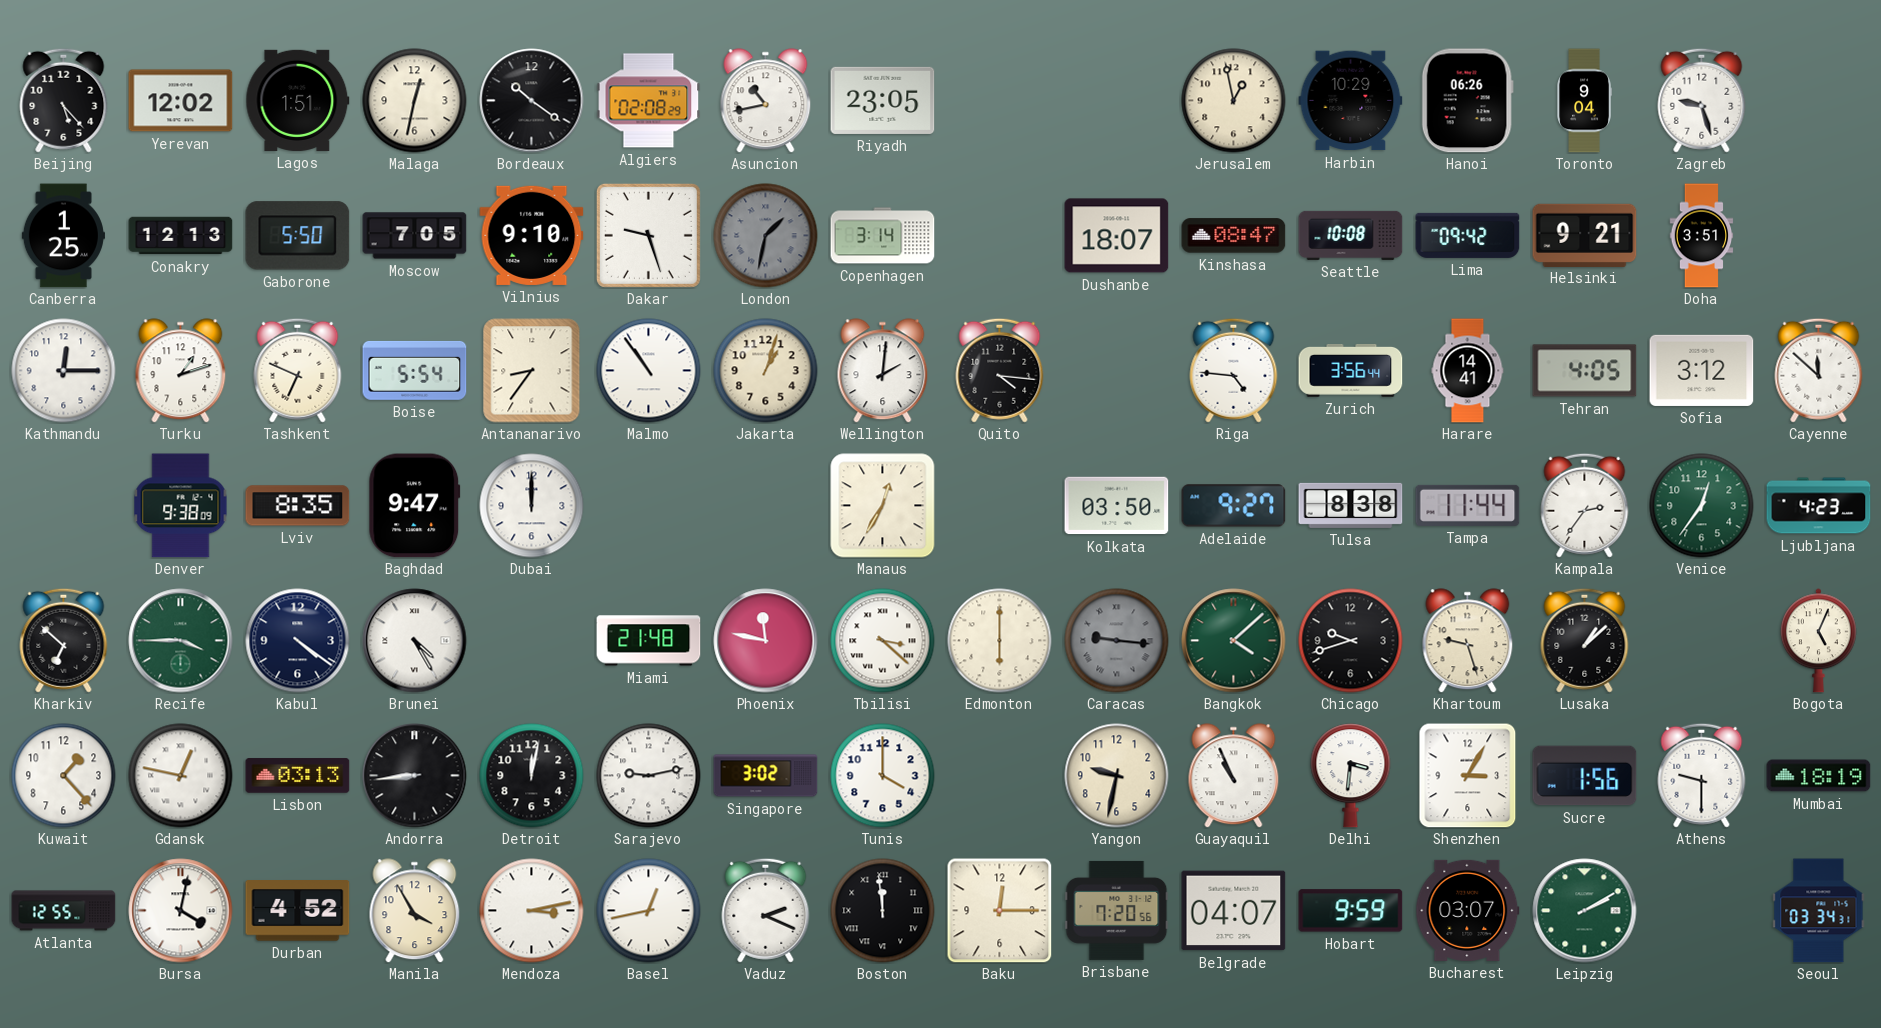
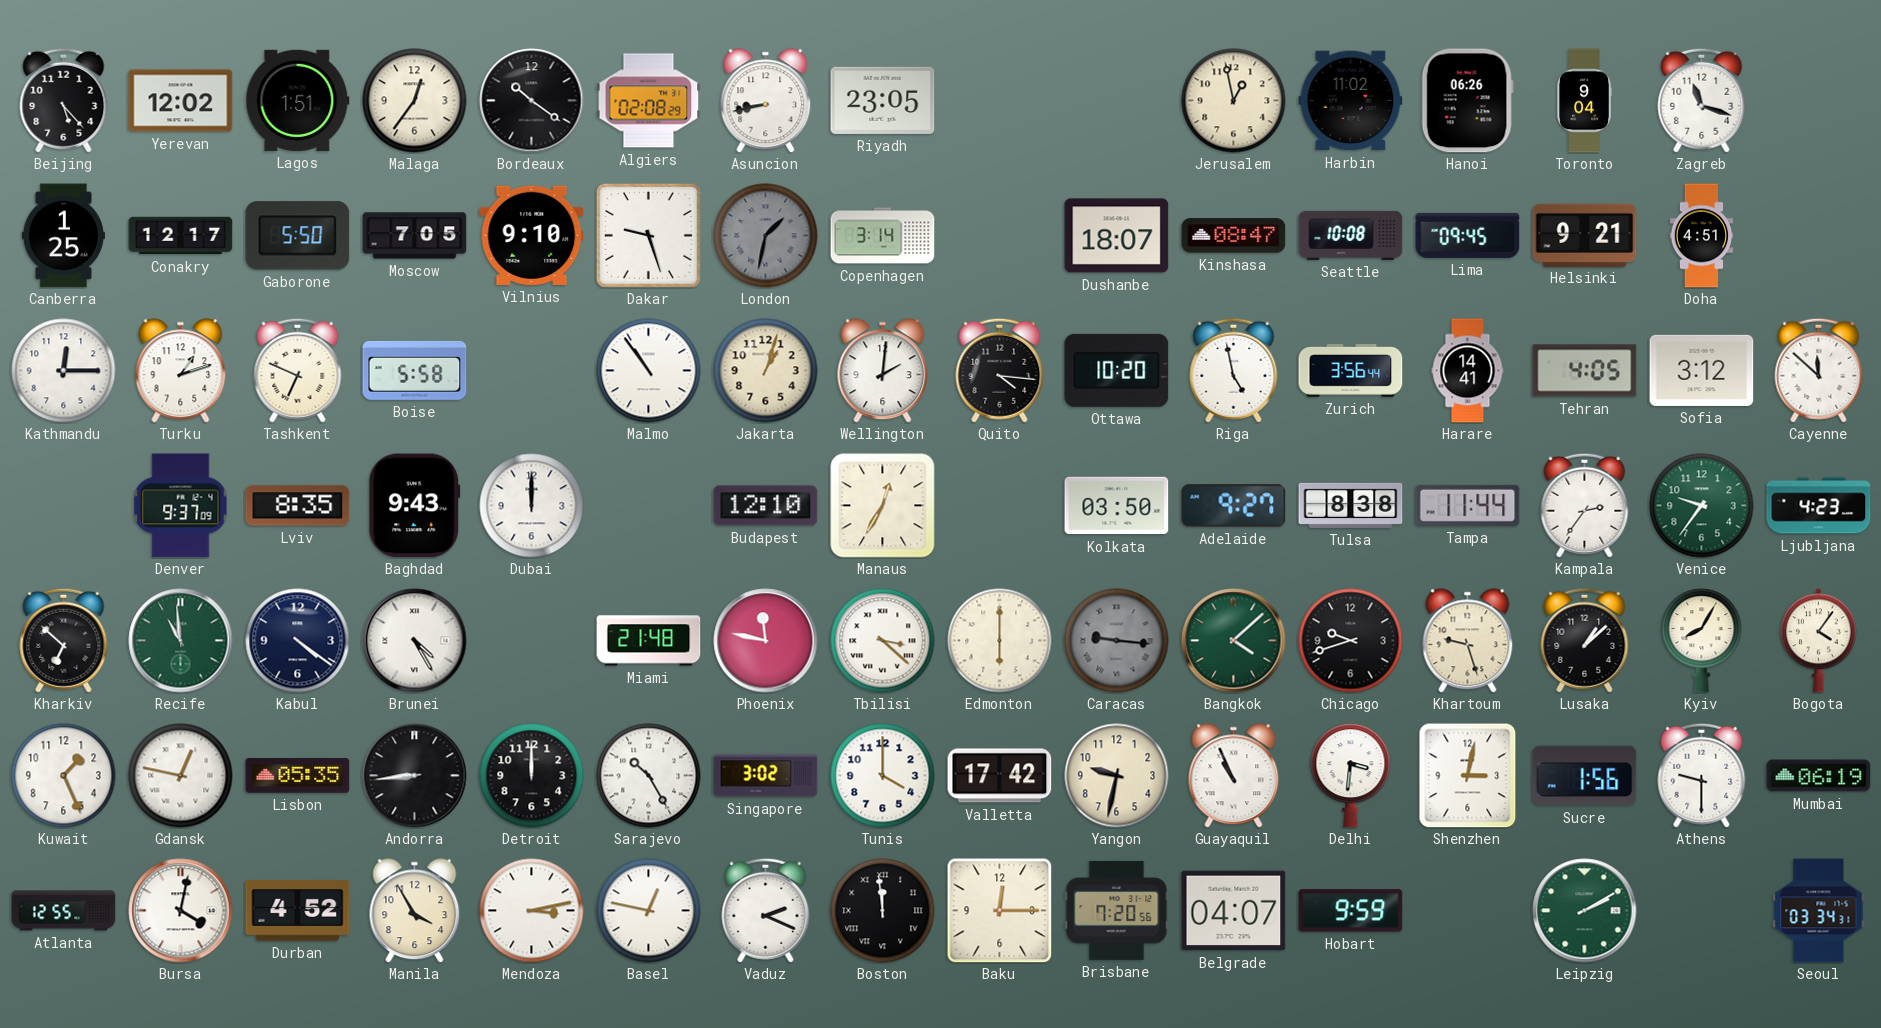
Malaga: 12:32 -> 12:36 (415, 101)
Asuncion: 10:43 -> 8:43 (766, 101)
Harbin: 10:29 -> 11:02 (1351, 101)
Zagreb: 9:27 -> 11:18 (1702, 100)
Conakry: 12:13 -> 12:17 (181, 236)
Lima: 09:42 -> 09:45 (1468, 235)
Doha: 3:51 -> 4:51 (1702, 236)
Boise: 5:54 -> 5:58 (415, 370)
Antananarivo: 8:36 -> none (532, 371)
Ottawa: none -> 10:20 (1117, 370)
Riga: 4:46 -> 4:58 (1234, 370)
Denver: 9:38 -> 9:37 (181, 506)
Baghdad: 9:47 -> 9:43 (415, 506)
Budapest: none -> 12:10 (766, 506)
Venice: 12:36 -> 9:36 (1702, 506)
Recife: 3:45 -> 10:59 (181, 641)
Kyiv: none -> 8:05 (1702, 641)
Bogota: 5:04 -> 4:06 (1818, 641)
Kuwait: 1:23 -> 1:26 (64, 776)
Lisbon: 03:13 -> 05:35 (298, 776)
Detroit: 12:02 -> 12:00 (532, 776)
Sarajevo: 9:13 -> 10:25 (649, 776)
Valletta: none -> 17:42 (1000, 776)
Shenzhen: 3:05 -> 3:02 (1468, 776)
Mumbai: 18:19 -> 06:19 (1819, 776)
Basel: 12:43 -> 12:47 (649, 911)
Bucharest: 03:07 -> none (1468, 910)
